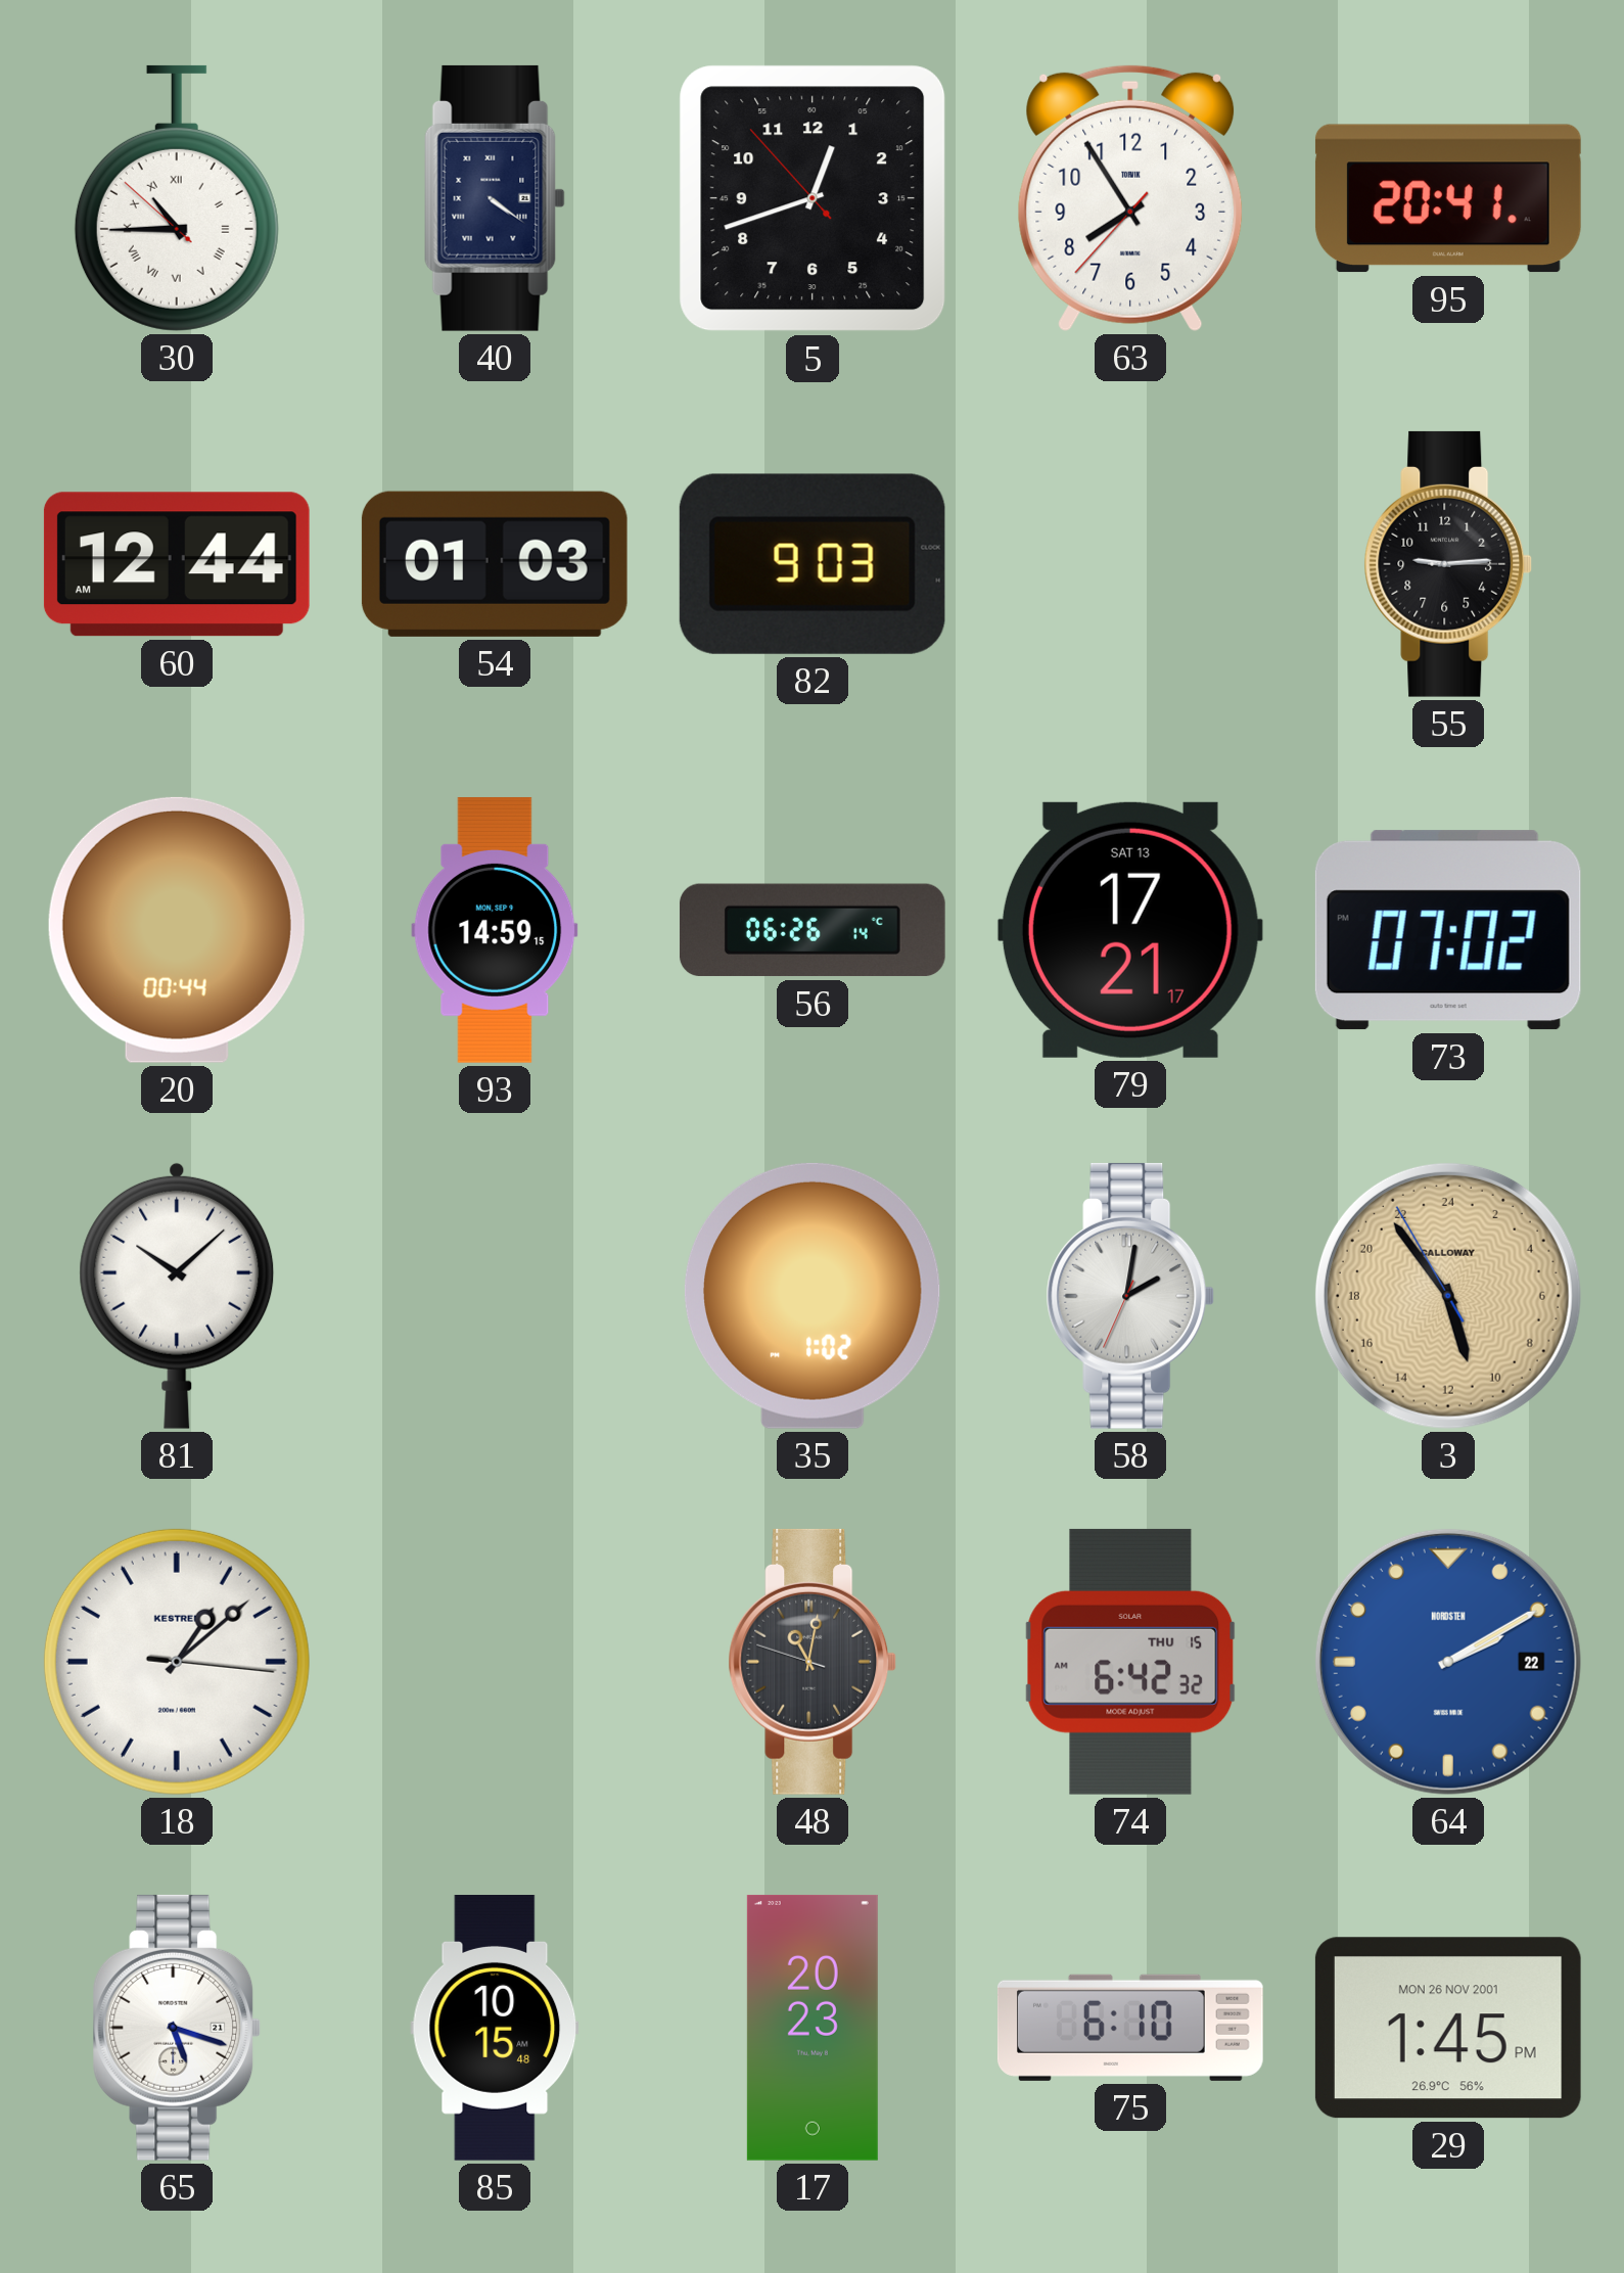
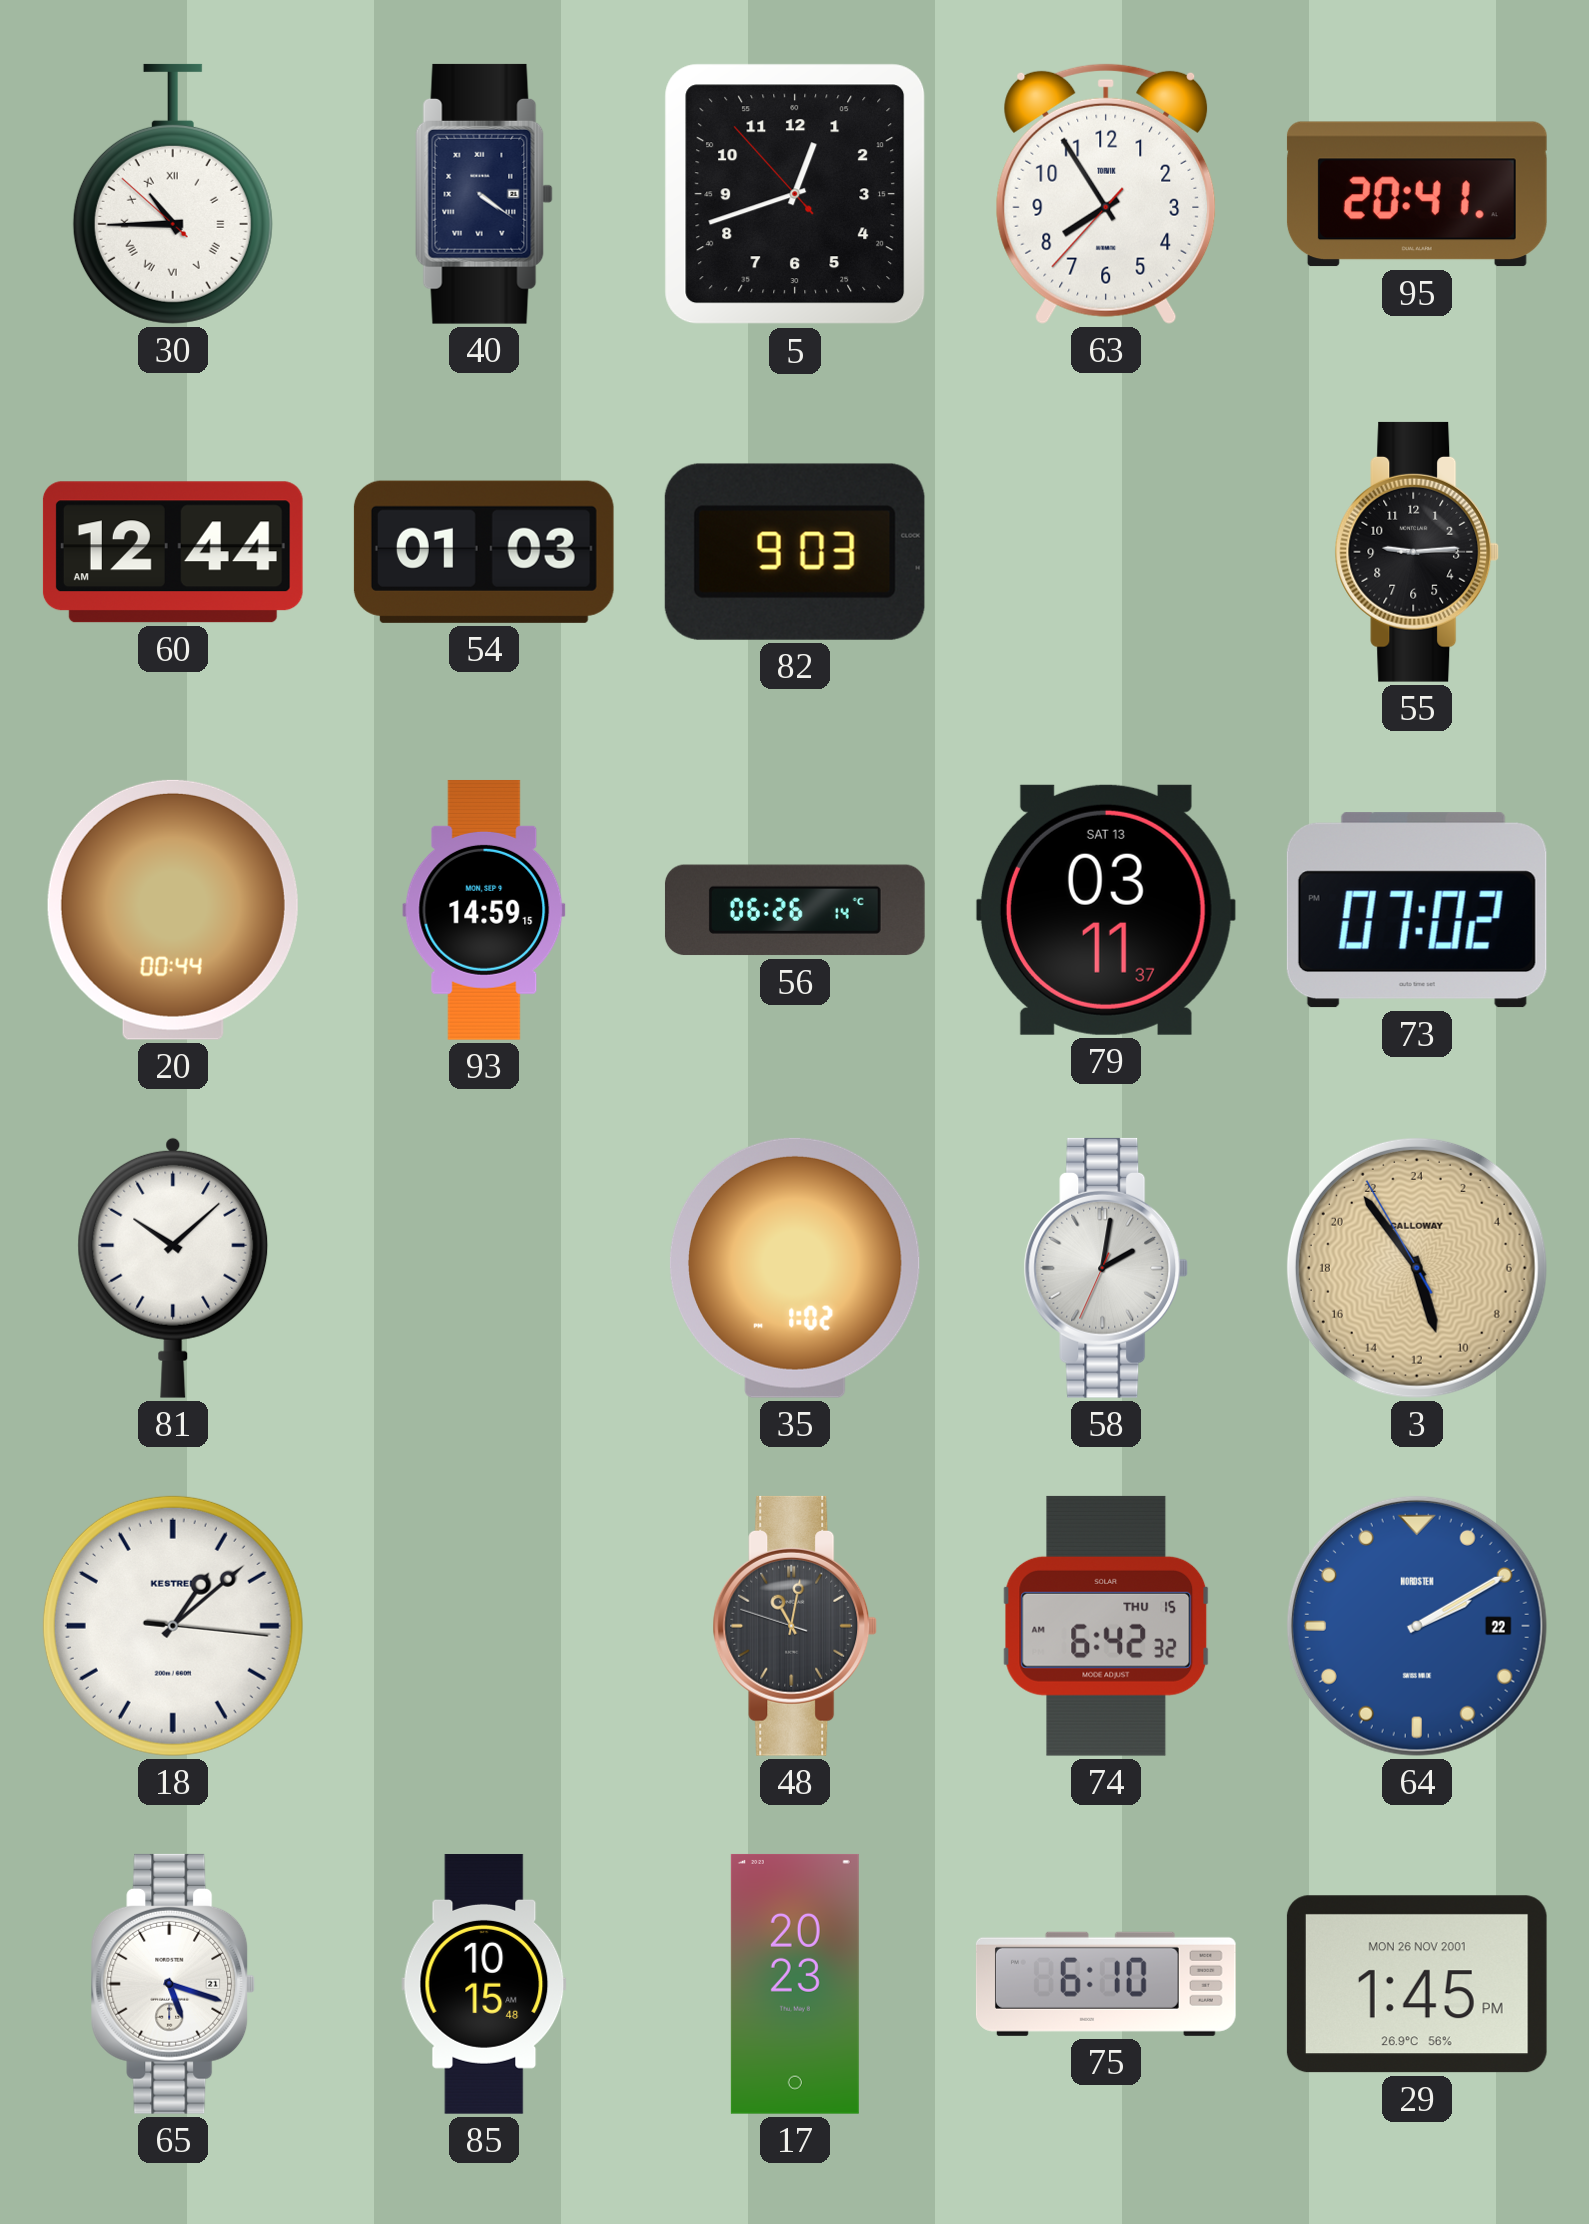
79: 17:21 -> 03:11 (1106, 910)
